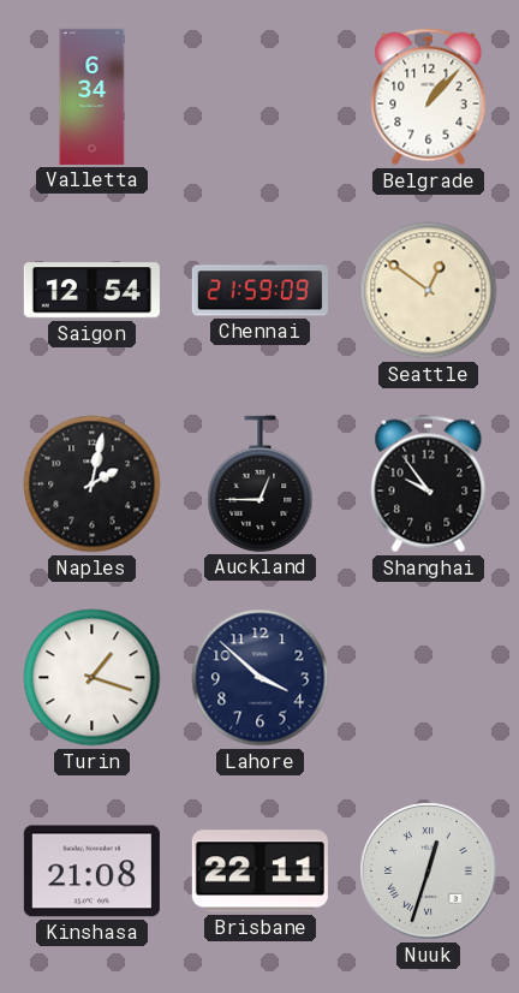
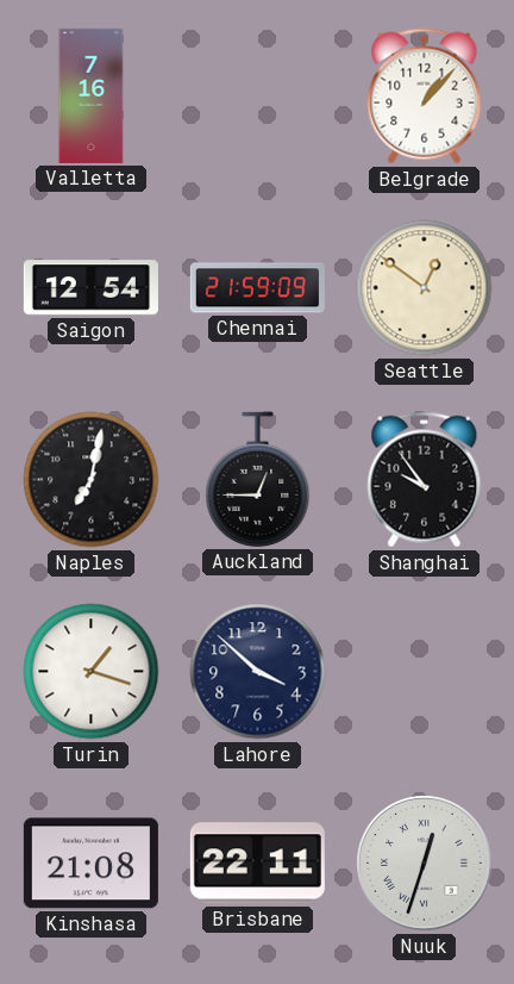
Valletta: 6:34 -> 7:16 (92, 95)
Naples: 2:02 -> 7:02 (92, 480)
